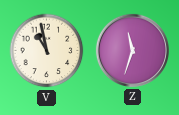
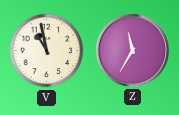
Z: 11:33 -> 11:35 (132, 50)
